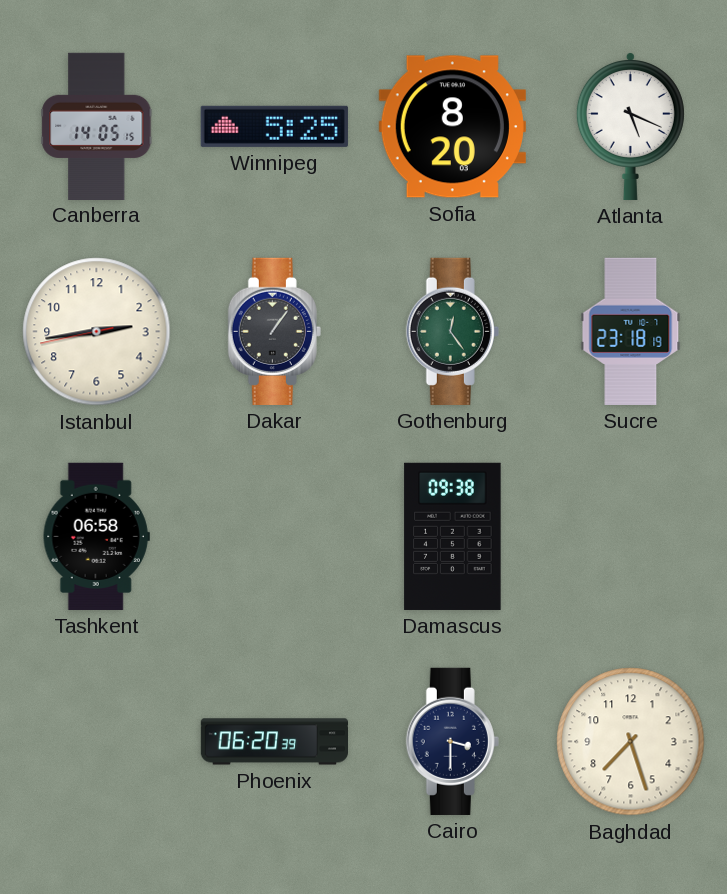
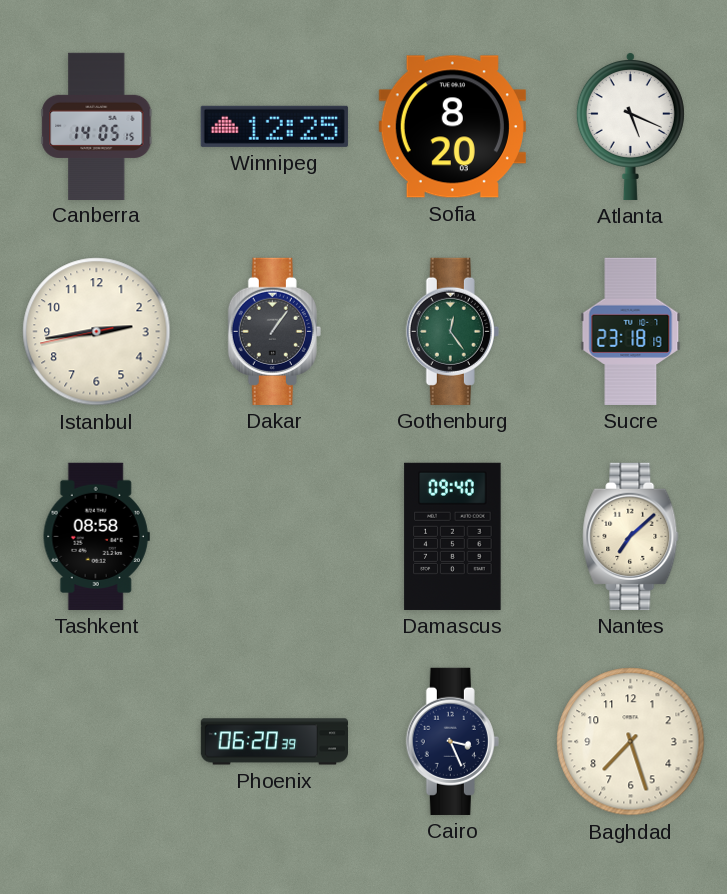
Winnipeg: 5:25 -> 12:25 (274, 126)
Tashkent: 06:58 -> 08:58 (96, 536)
Damascus: 09:38 -> 09:40 (453, 536)
Nantes: none -> 7:08 (631, 536)
Cairo: 3:30 -> 3:26 (452, 741)
